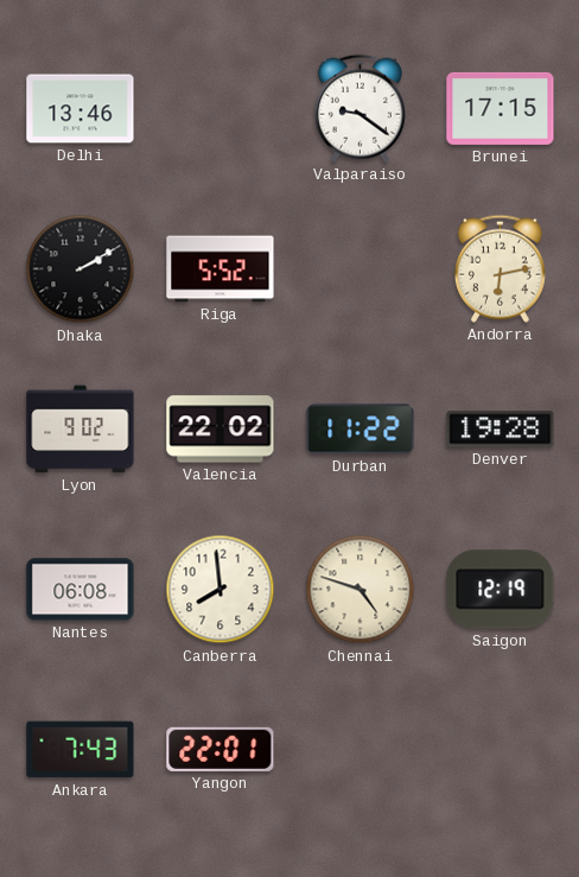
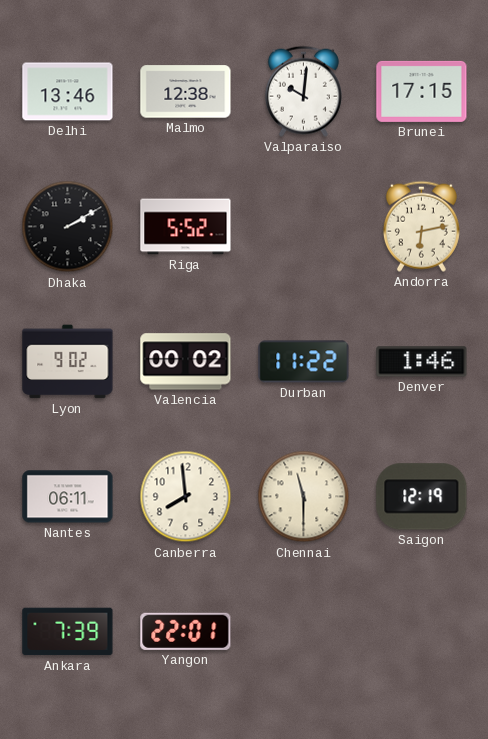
Malmo: none -> 12:38 (186, 92)
Valparaiso: 9:21 -> 10:01 (303, 91)
Valencia: 22:02 -> 00:02 (186, 362)
Denver: 19:28 -> 1:46 (422, 362)
Nantes: 06:08 -> 06:11 (68, 497)
Chennai: 4:48 -> 11:30 (304, 497)
Ankara: 7:43 -> 7:39 (68, 632)
